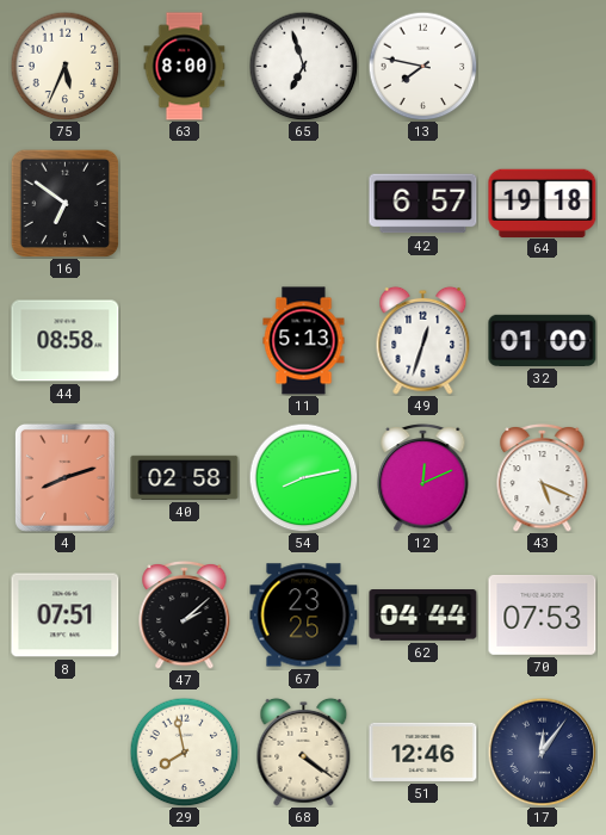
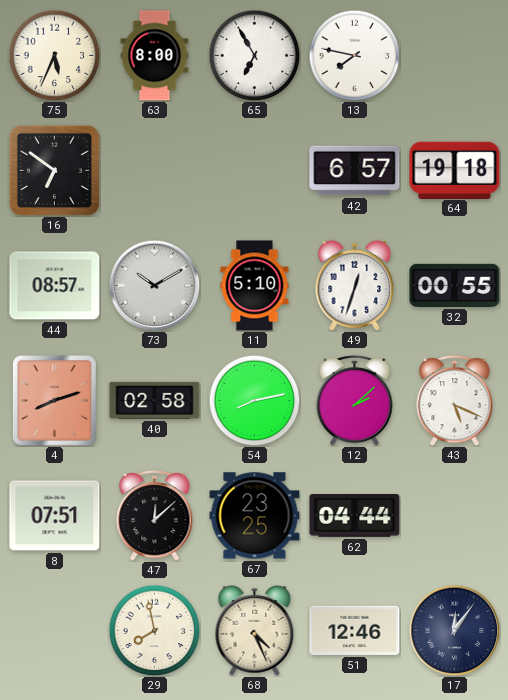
65: 6:57 -> 6:55 (254, 55)
44: 08:58 -> 08:57 (55, 286)
73: none -> 10:10 (154, 285)
11: 5:13 -> 5:10 (255, 286)
32: 01:00 -> 00:55 (455, 285)
12: 12:11 -> 2:08 (355, 400)
47: 2:08 -> 12:08 (155, 515)
70: 07:53 -> none (543, 614)
68: 4:21 -> 4:26 (255, 630)
